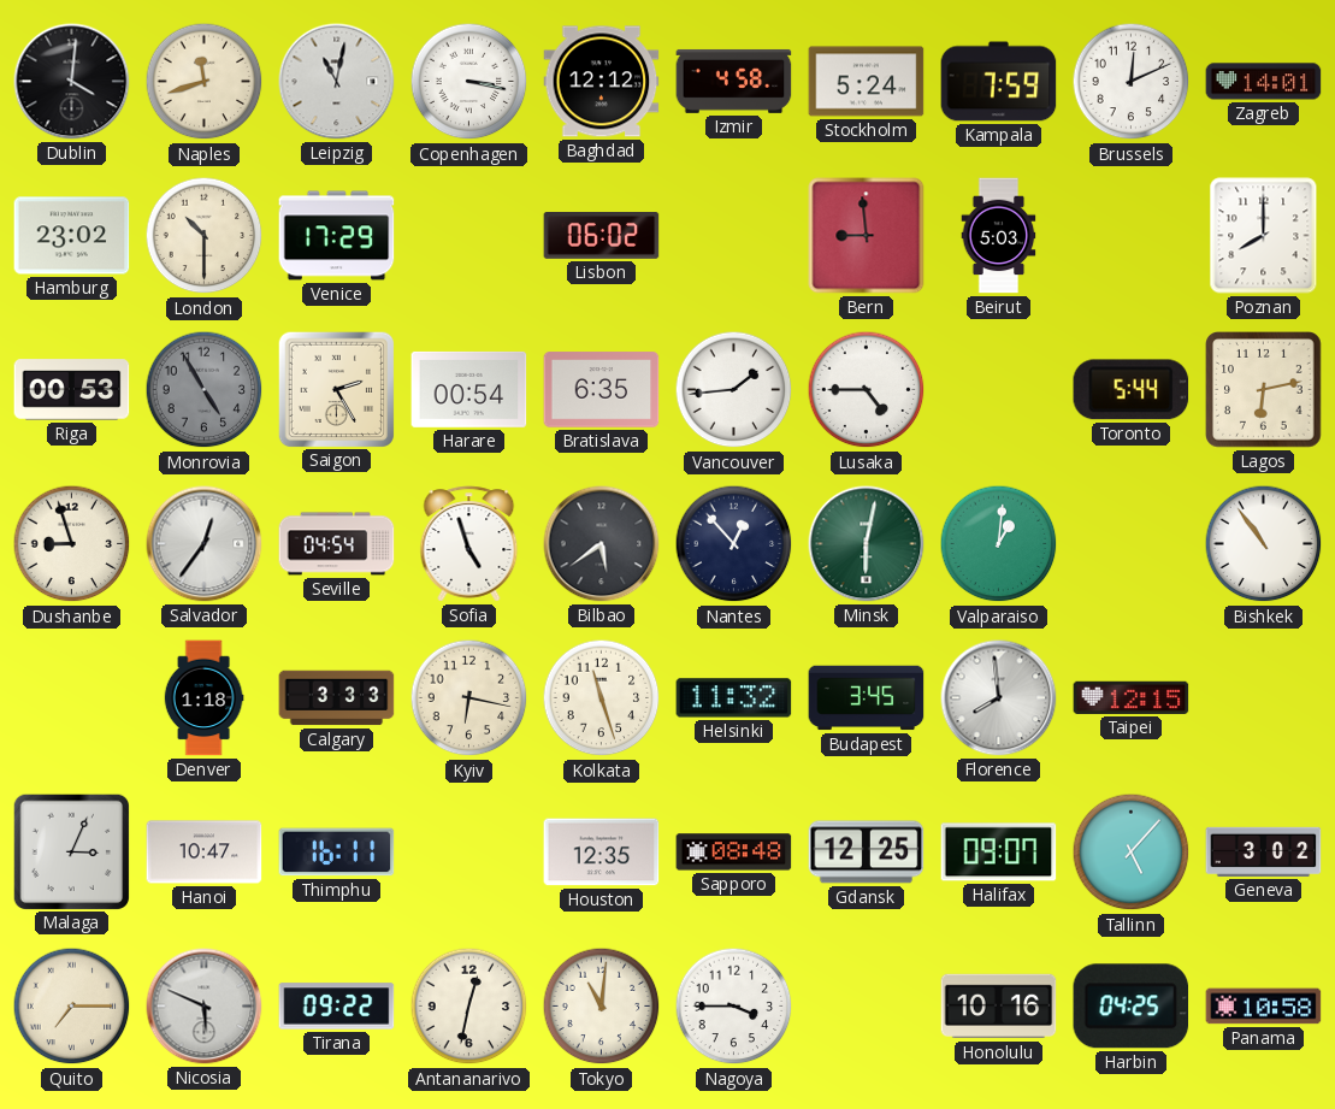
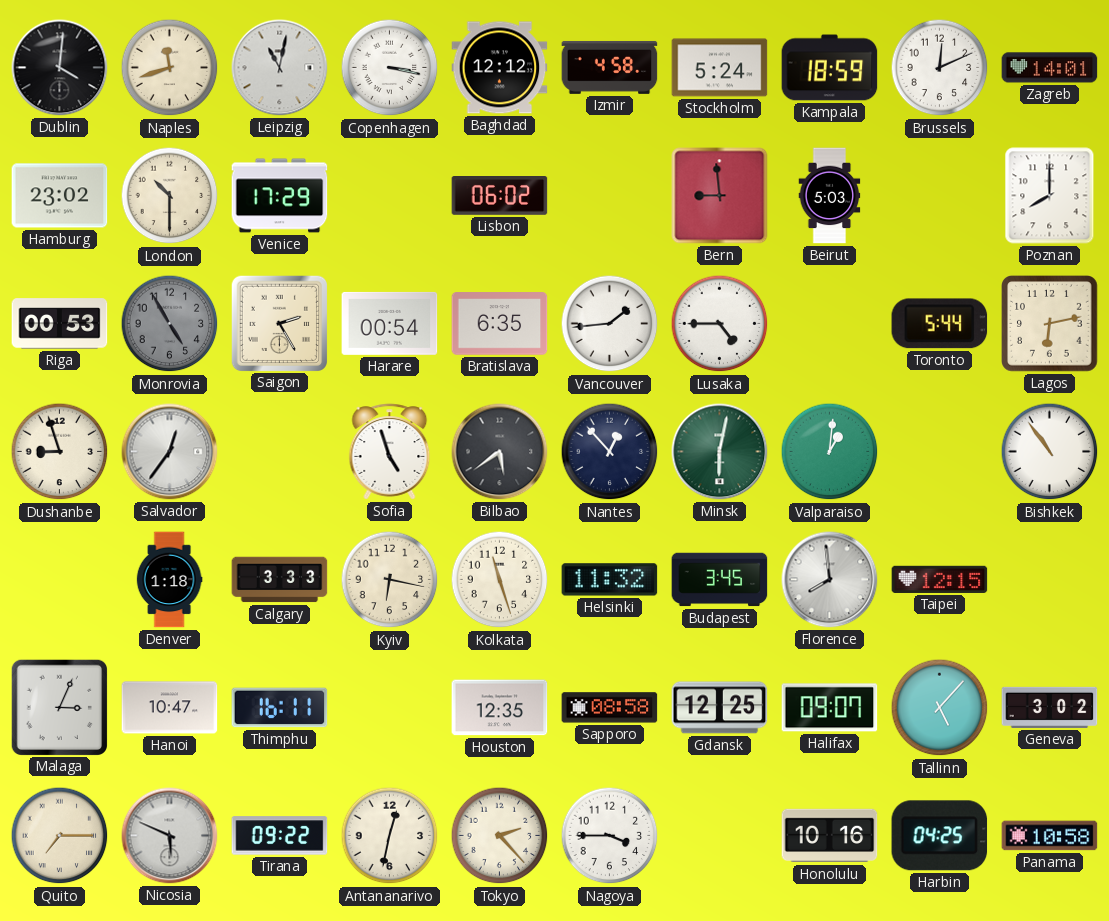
Kampala: 7:59 -> 18:59 (830, 68)
Seville: 04:54 -> none (337, 544)
Sapporo: 08:48 -> 08:58 (610, 708)
Tokyo: 11:01 -> 2:23 (500, 836)
